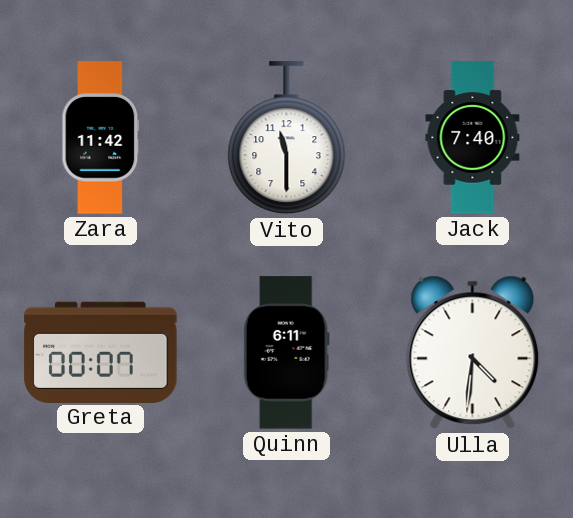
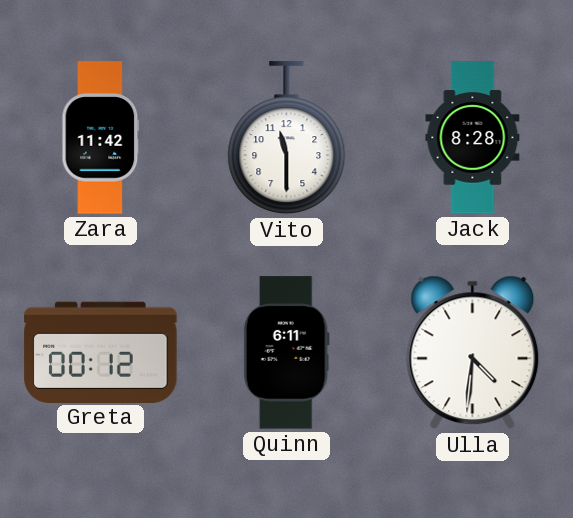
Jack: 7:40 -> 8:28 (473, 138)
Greta: 00:07 -> 00:12 (101, 352)
